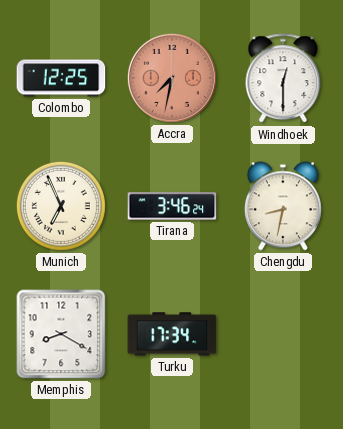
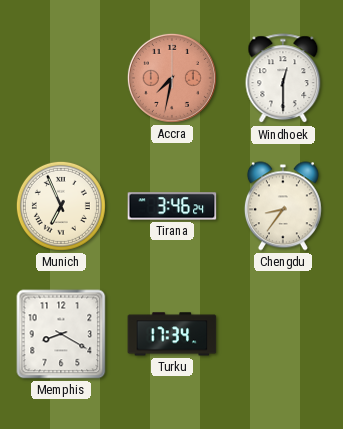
Colombo: 12:25 -> none (61, 78)
Chengdu: 8:32 -> 8:36 (283, 206)
